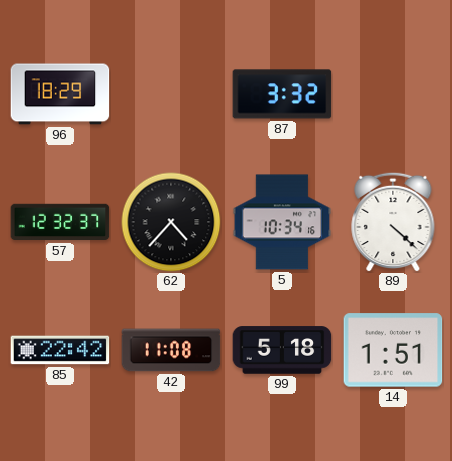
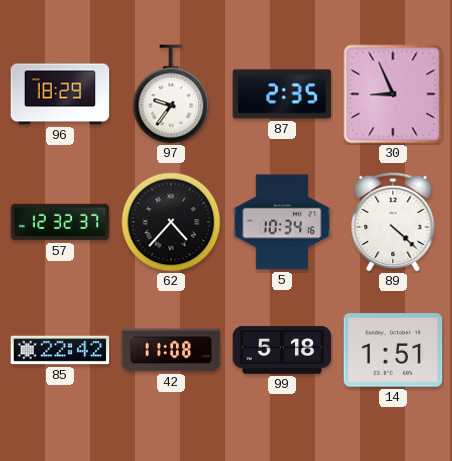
97: none -> 9:36 (171, 94)
87: 3:32 -> 2:35 (282, 94)
30: none -> 8:56 (393, 94)
